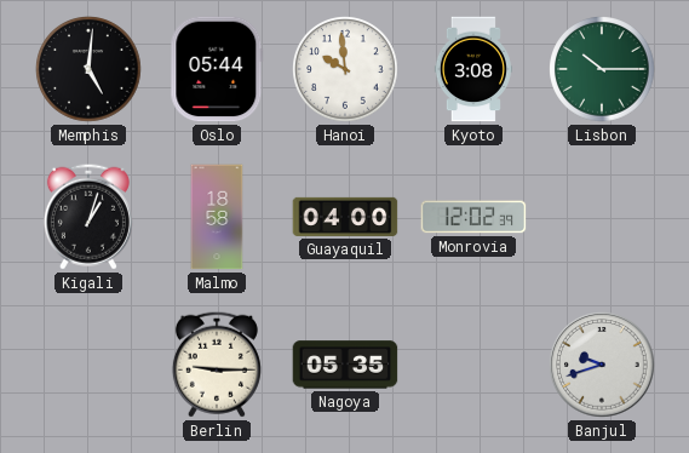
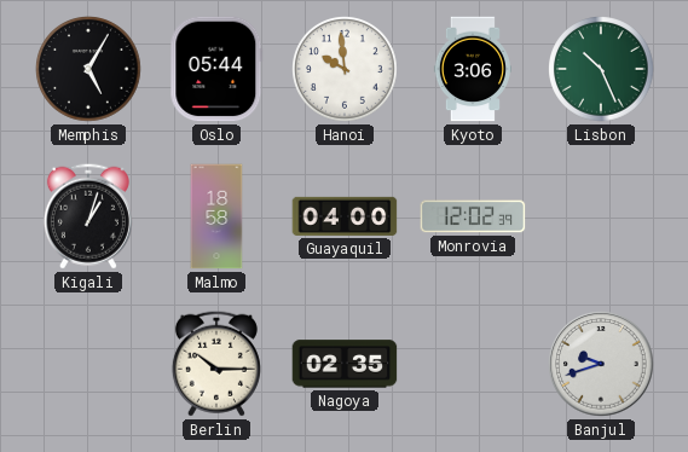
Memphis: 5:01 -> 5:05 (89, 70)
Kyoto: 3:08 -> 3:06 (473, 69)
Lisbon: 10:15 -> 10:26 (602, 70)
Berlin: 9:15 -> 10:15 (216, 364)
Nagoya: 05:35 -> 02:35 (345, 364)
